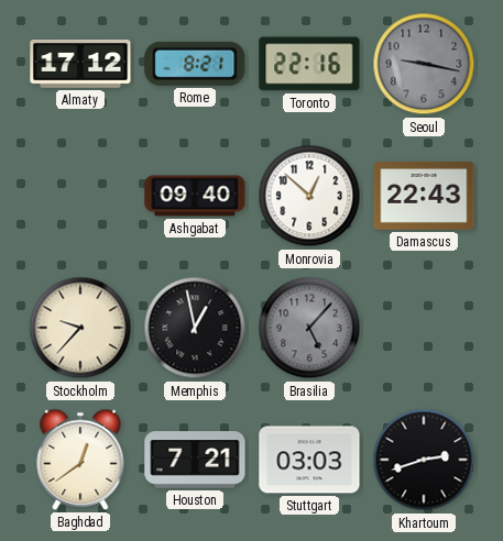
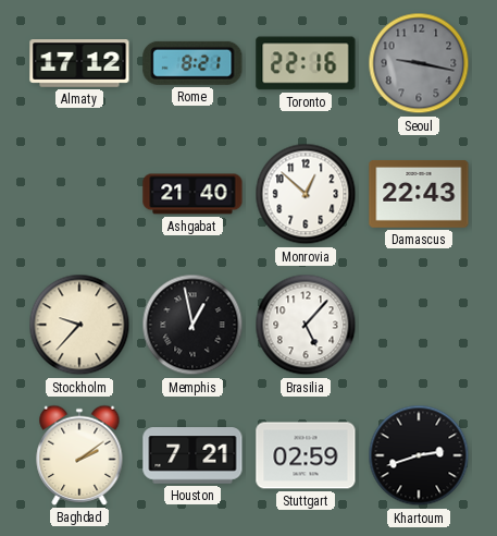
Ashgabat: 09:40 -> 21:40 (192, 194)
Brasilia dial: grey -> white (306, 325)
Baghdad: 12:39 -> 2:09 (79, 455)
Stuttgart: 03:03 -> 02:59 (306, 455)
